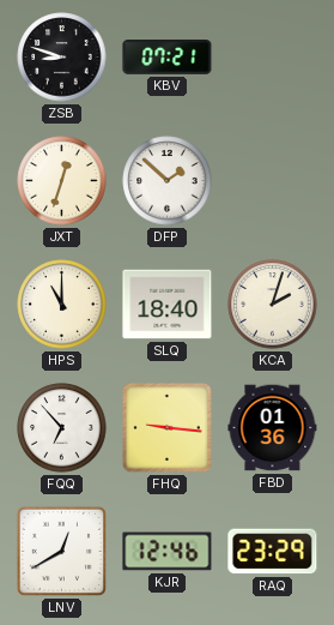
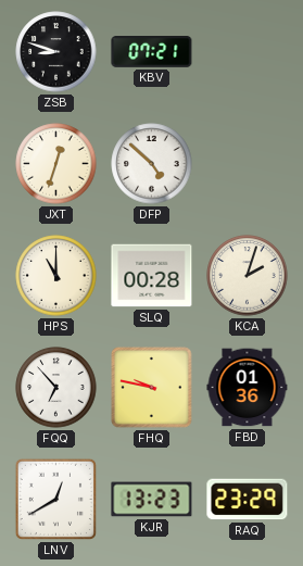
DFP: 1:52 -> 4:52 (152, 164)
SLQ: 18:40 -> 00:28 (152, 276)
FHQ: 9:16 -> 9:47 (152, 388)
KJR: 12:46 -> 13:23 (152, 500)
